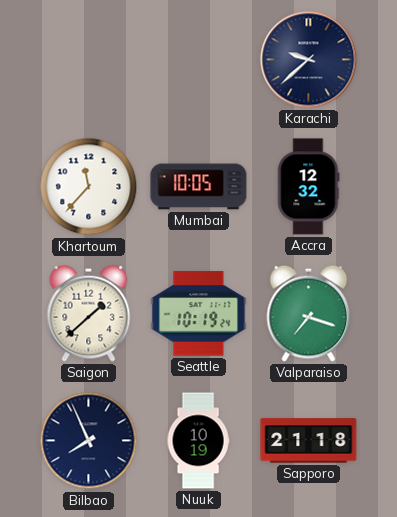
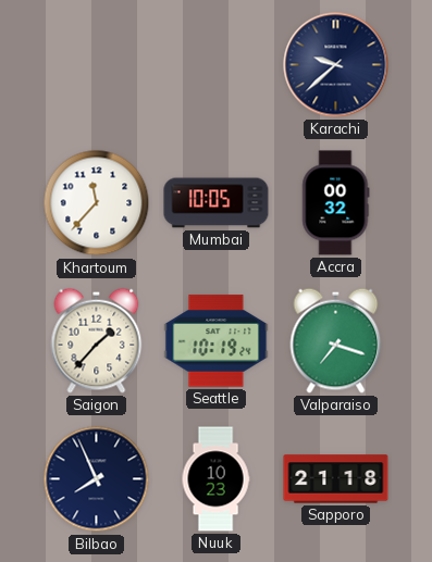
Accra: 12:32 -> 00:32 (336, 203)
Saigon: 1:38 -> 1:37 (97, 340)
Nuuk: 10:19 -> 10:23 (215, 479)
